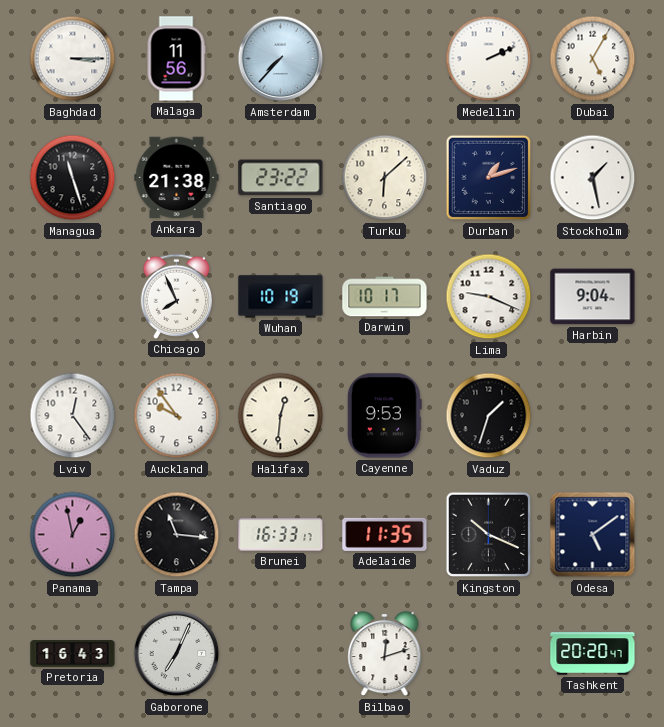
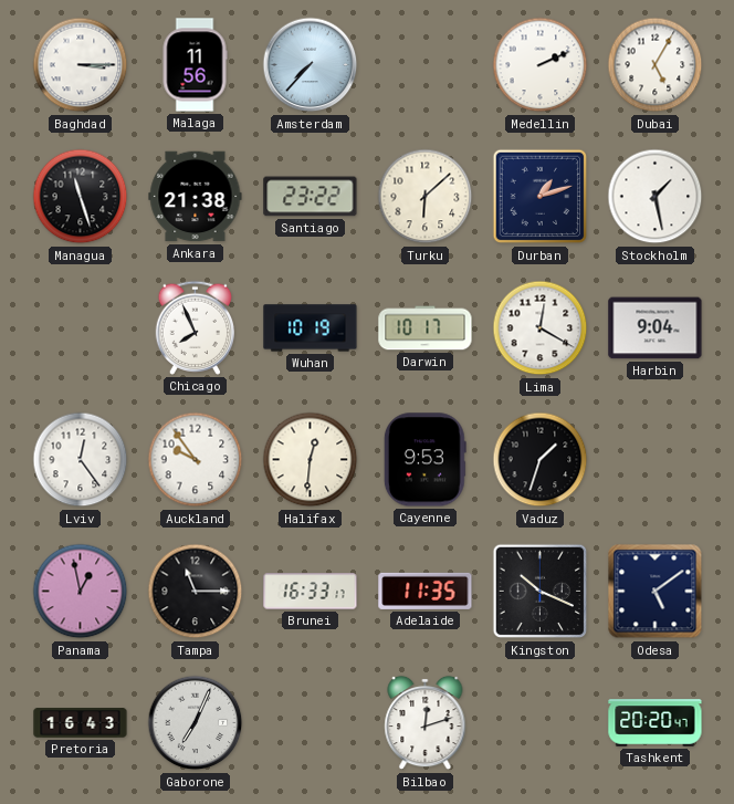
Lima: 9:19 -> 12:20 (541, 328)
Tampa: 11:16 -> 11:15 (196, 592)
